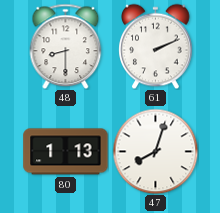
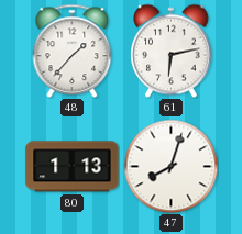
48: 8:30 -> 1:37 (73, 51)
61: 2:11 -> 6:13 (172, 51)
